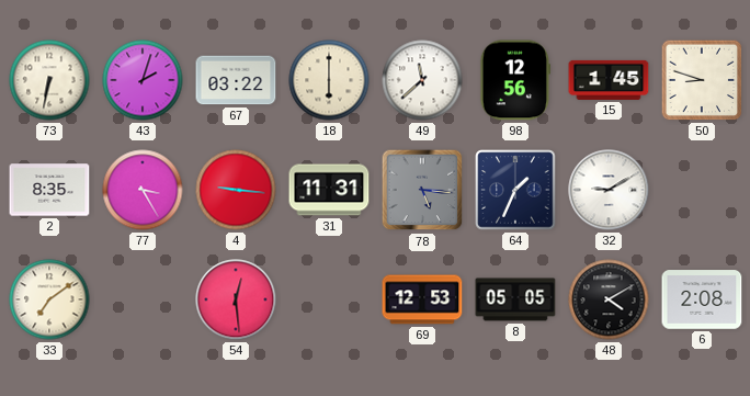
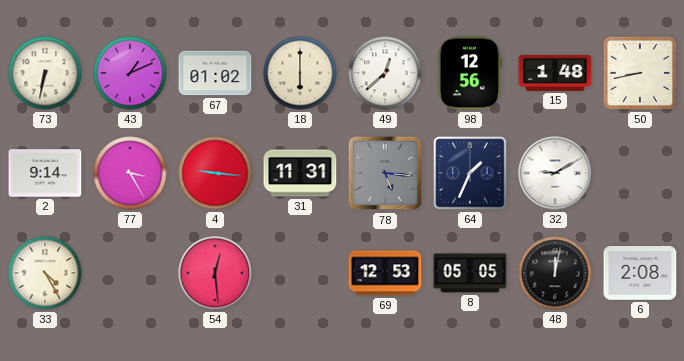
43: 2:03 -> 1:11 (130, 73)
67: 03:22 -> 01:02 (215, 73)
49: 11:38 -> 12:38 (385, 73)
15: 1:45 -> 1:48 (555, 73)
50: 8:48 -> 8:43 (640, 73)
2: 8:35 -> 9:14 (45, 173)
33: 7:09 -> 4:25 (45, 273)
48: 4:10 -> 12:02 (555, 273)
